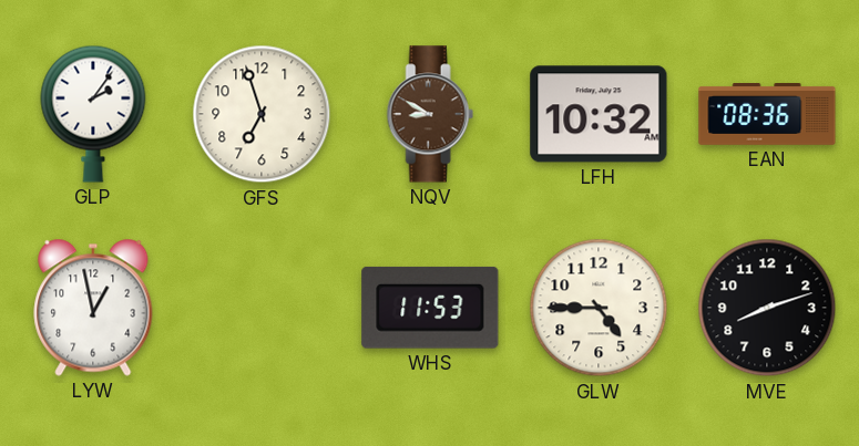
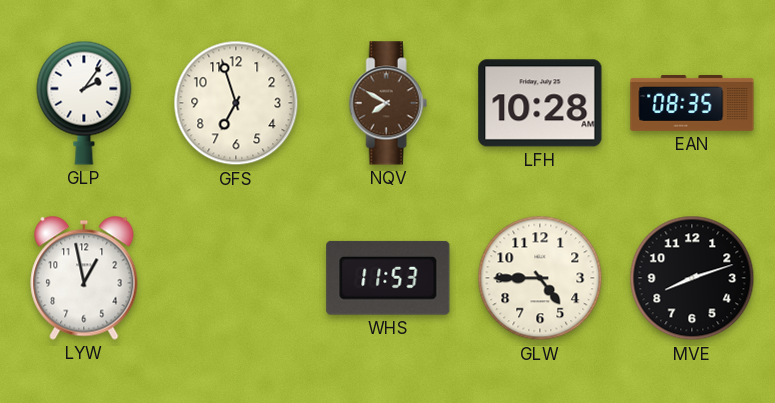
NQV: 8:50 -> 7:50 (388, 103)
LFH: 10:32 -> 10:28 (540, 103)
EAN: 08:36 -> 08:35 (692, 104)
